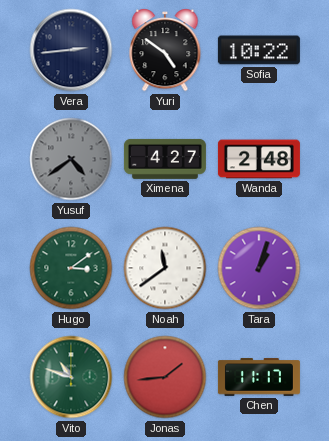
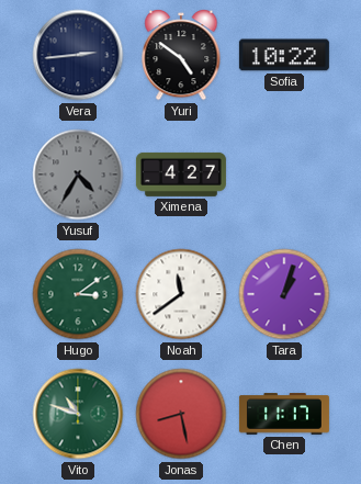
Yusuf: 4:39 -> 4:35 (78, 175)
Wanda: 2:48 -> none (259, 159)
Jonas: 1:44 -> 8:28 (181, 414)
